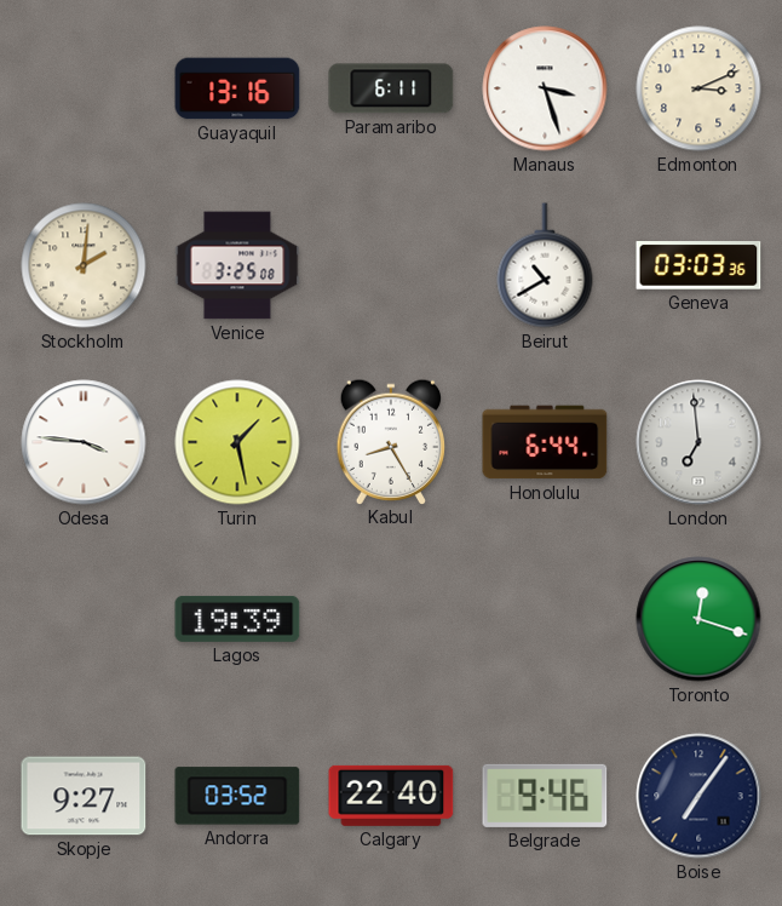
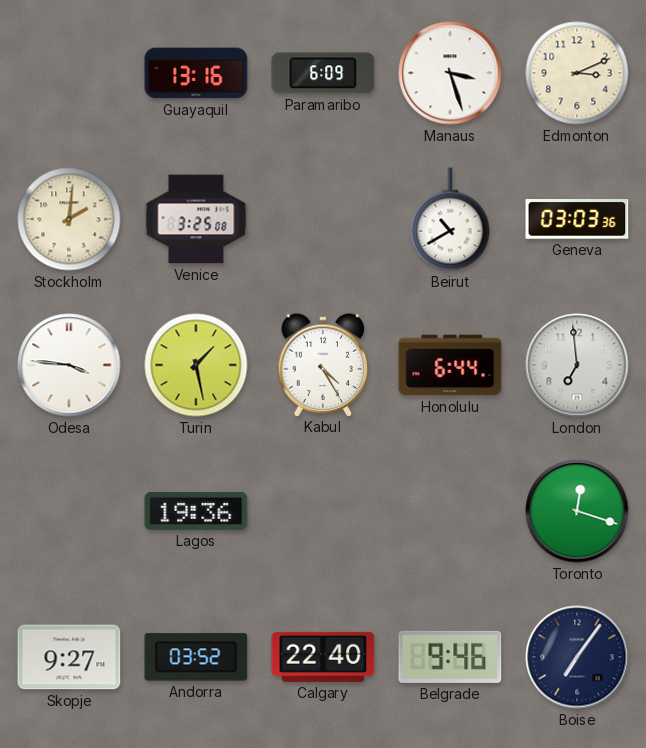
Paramaribo: 6:11 -> 6:09 (323, 73)
Kabul: 8:25 -> 4:25 (323, 364)
Lagos: 19:39 -> 19:36 (196, 511)
